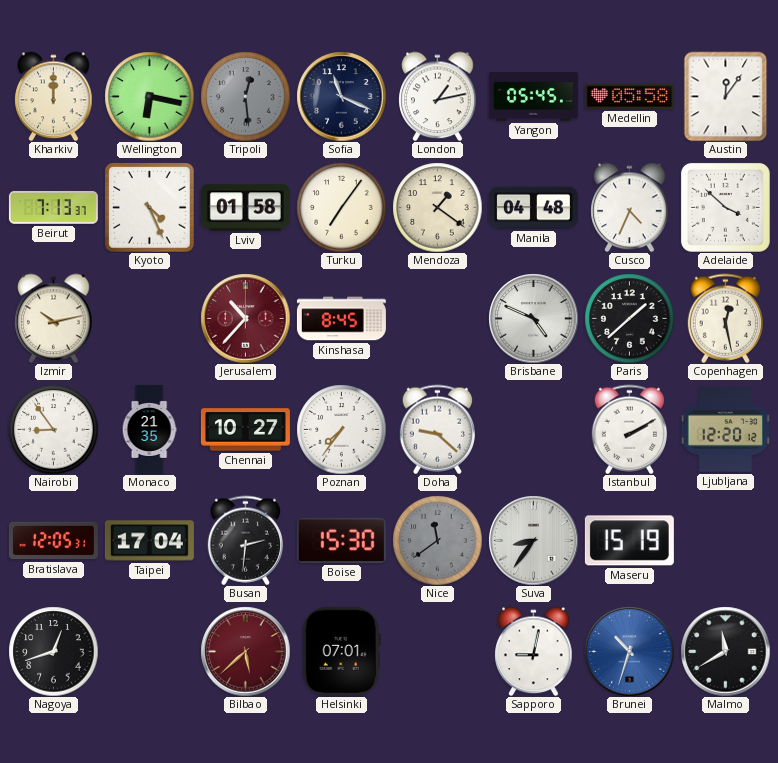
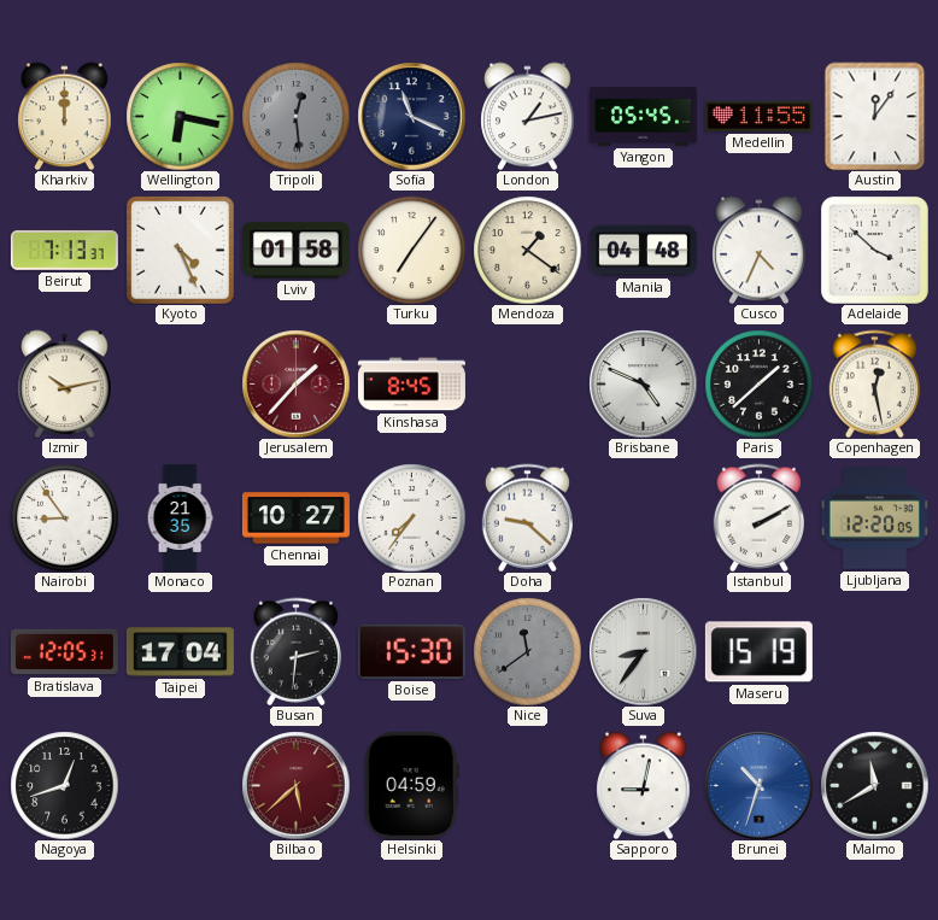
Medellin: 05:58 -> 11:55 (758, 116)
Jerusalem: 10:37 -> 1:37 (295, 383)
Ljubljana: 12:20:12 -> 12:20:05 (874, 518)
Helsinki: 07:01 -> 04:59 (411, 785)
